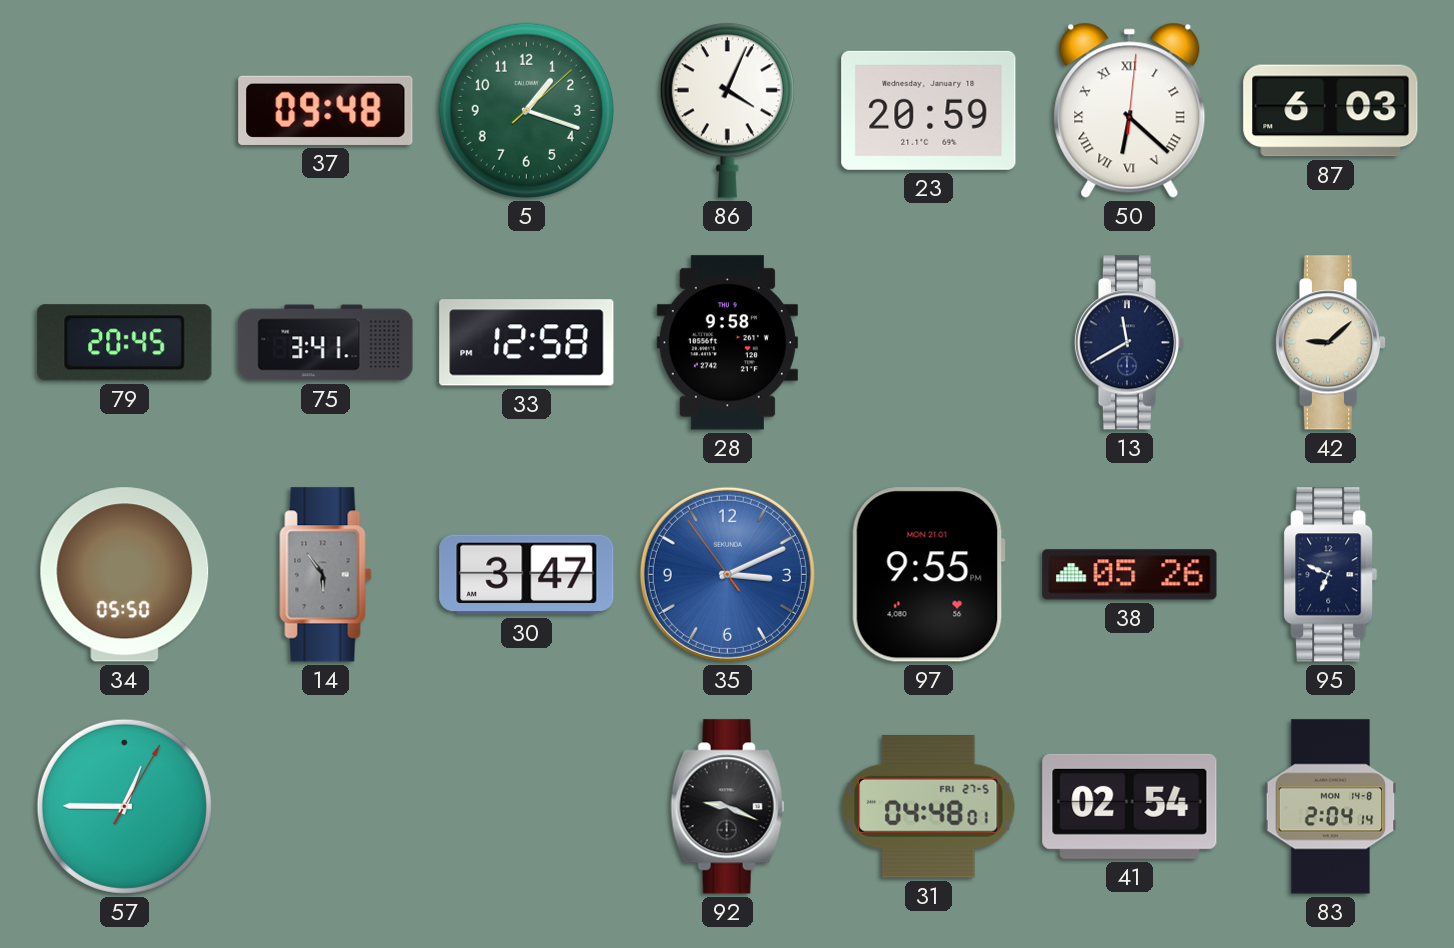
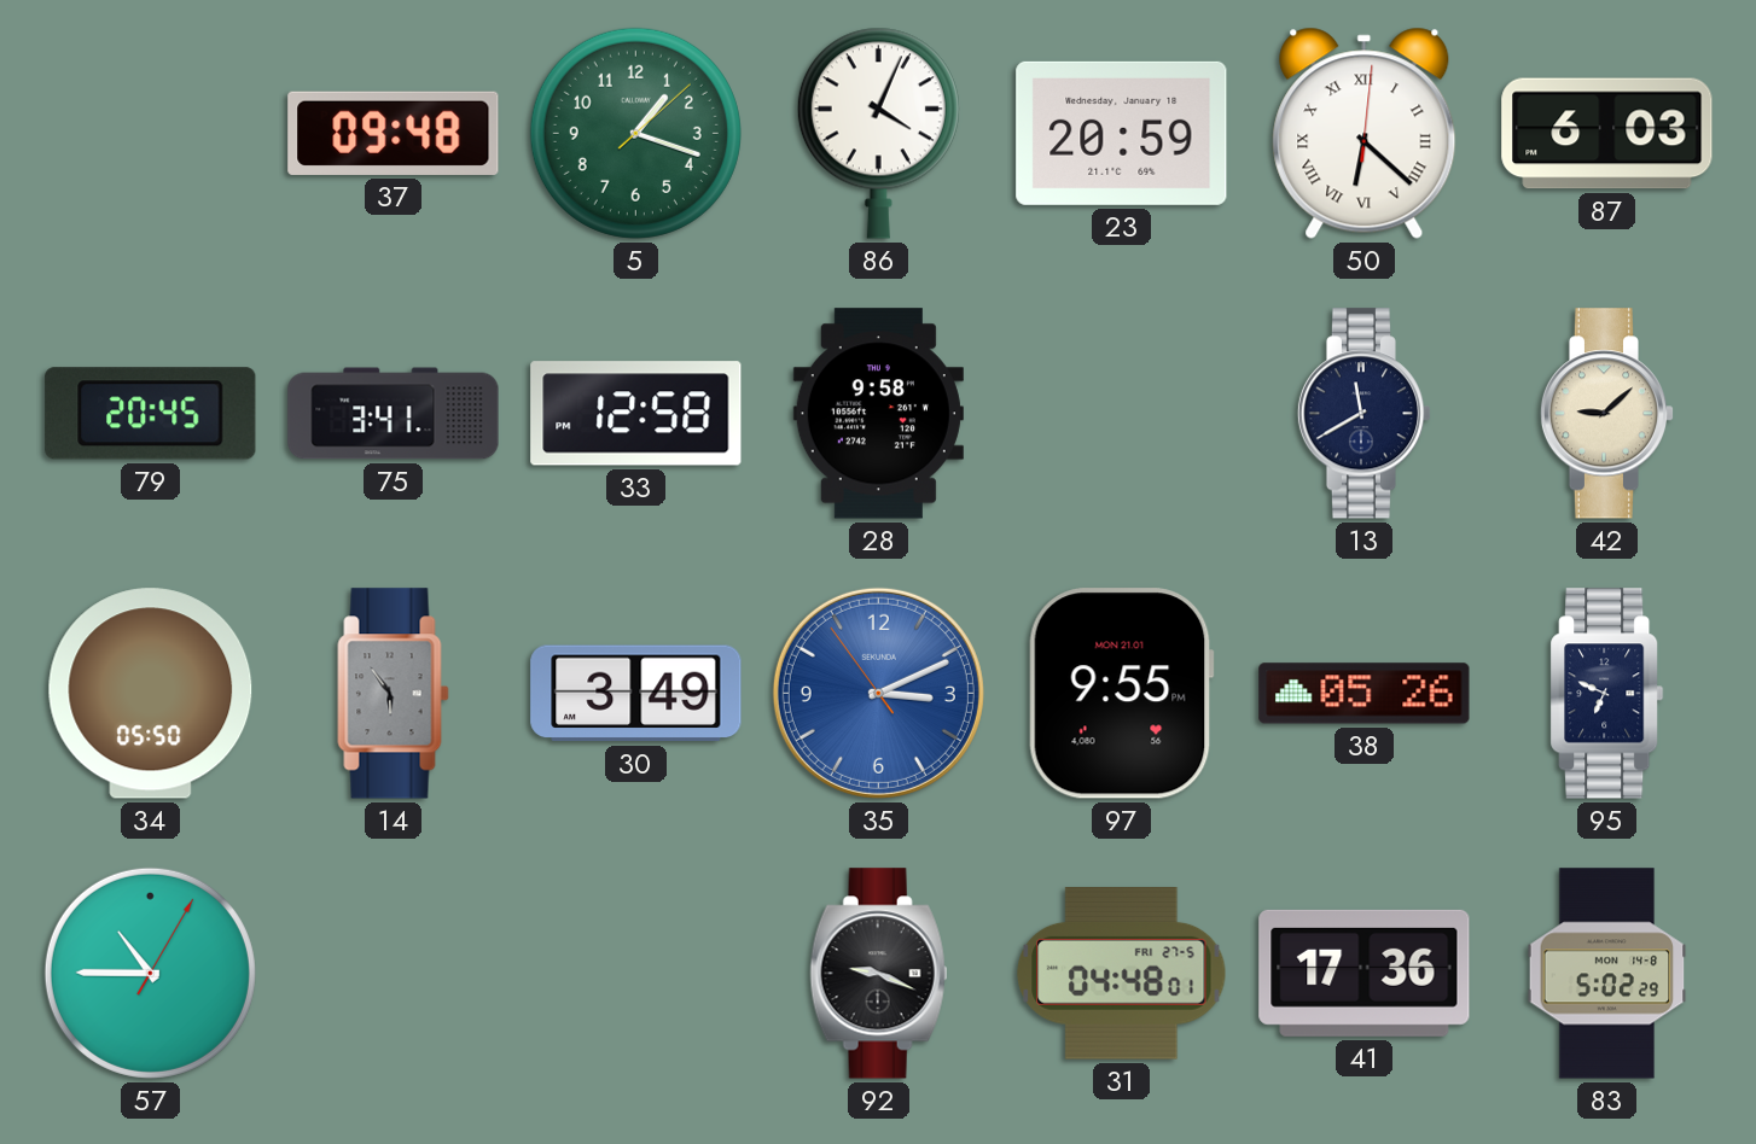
30: 3:47 -> 3:49 (636, 694)
57: 12:45 -> 10:45 (150, 973)
41: 02:54 -> 17:36 (1365, 973)
83: 2:04 -> 5:02 (1607, 974)
